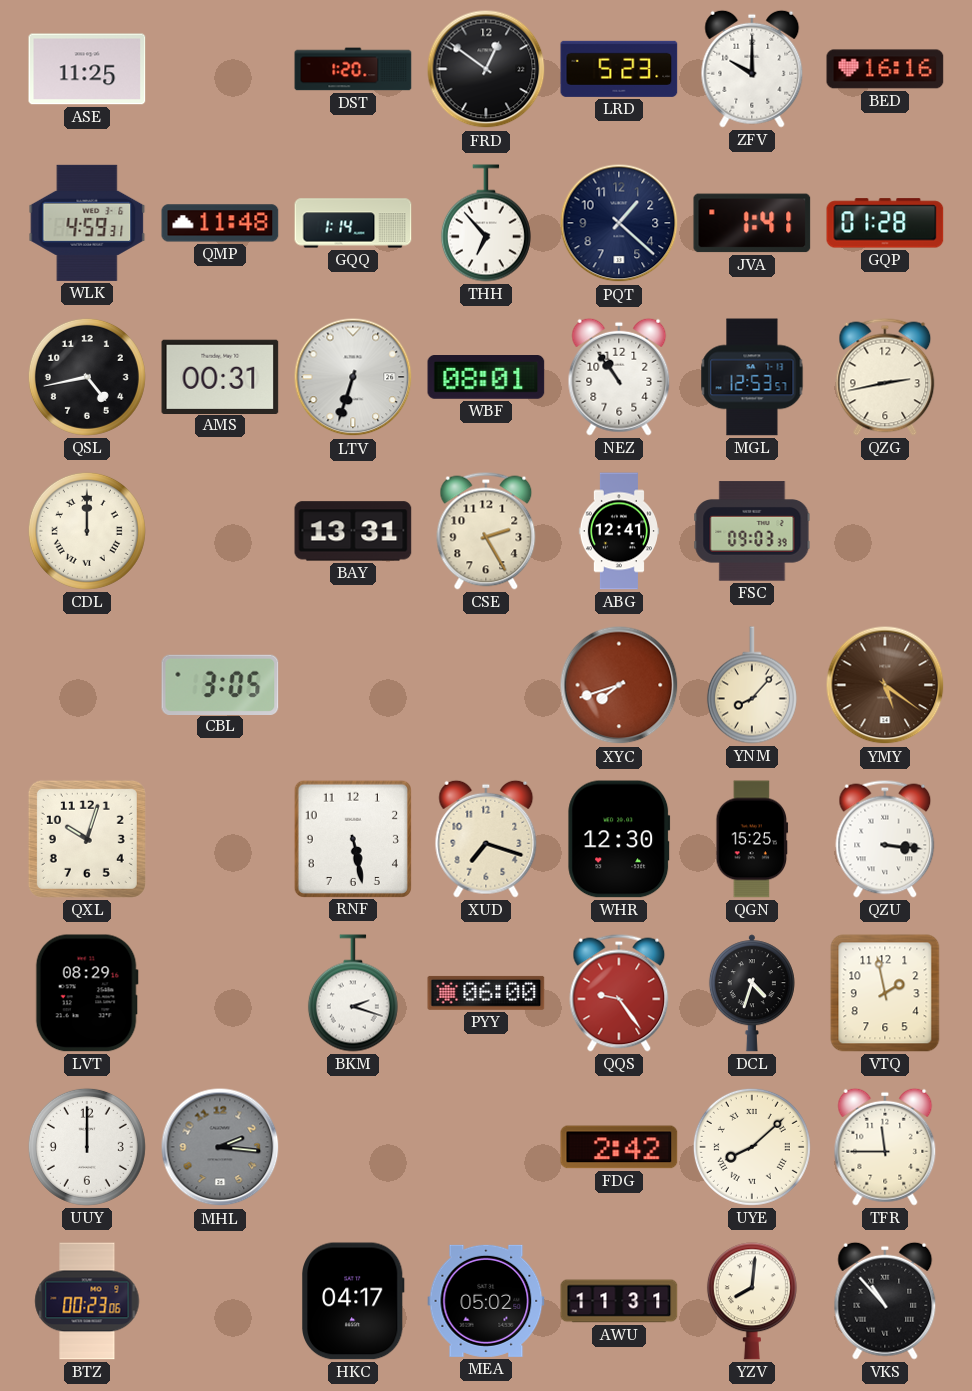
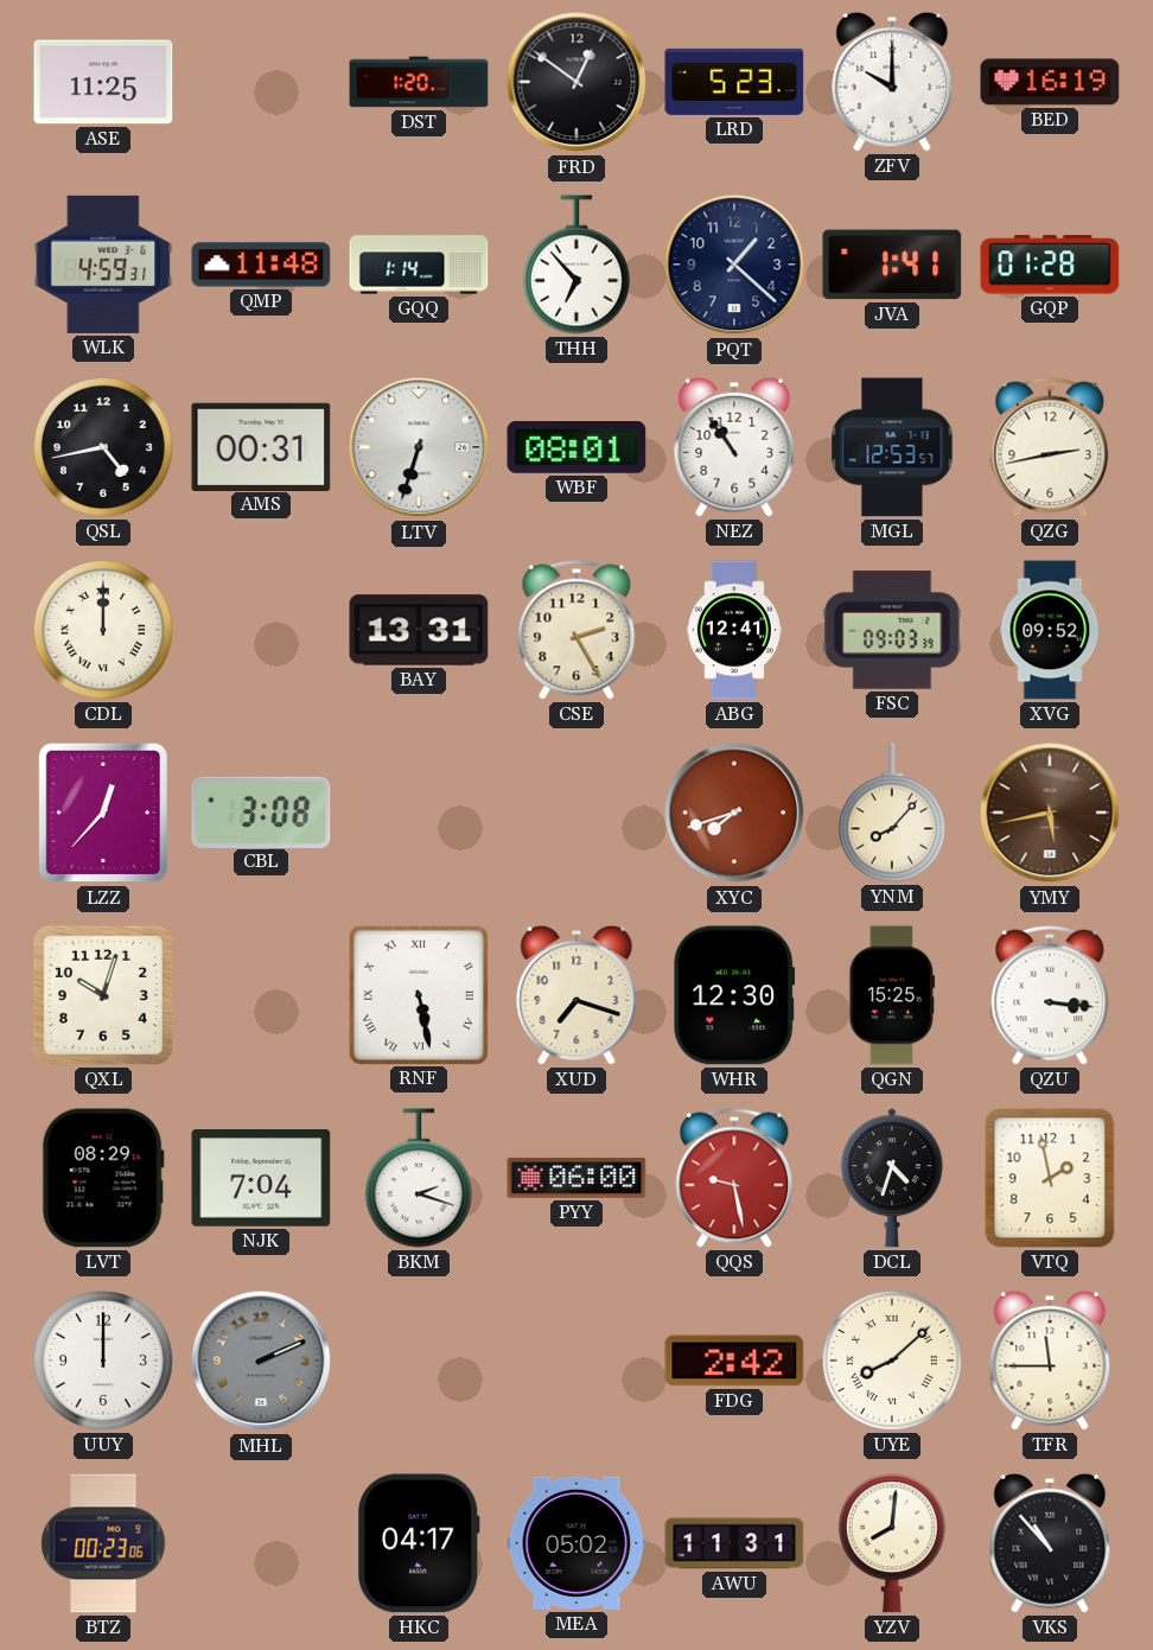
BED: 16:16 -> 16:19 (1050, 82)
XVG: none -> 09:52 (1050, 630)
LZZ: none -> 12:37 (102, 813)
CBL: 3:05 -> 3:08 (261, 811)
YMY: 5:21 -> 5:43 (1050, 813)
RNF numerals: Arabic -> Roman (418, 994)
NJK: none -> 7:04 (261, 1179)
QQS: 9:24 -> 9:28 (734, 1178)
MHL: 2:16 -> 2:11 (261, 1361)
